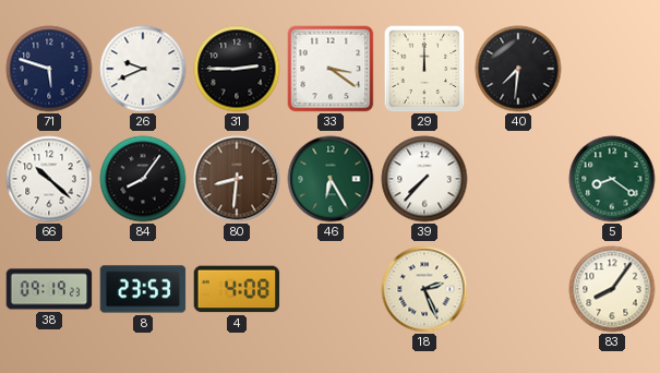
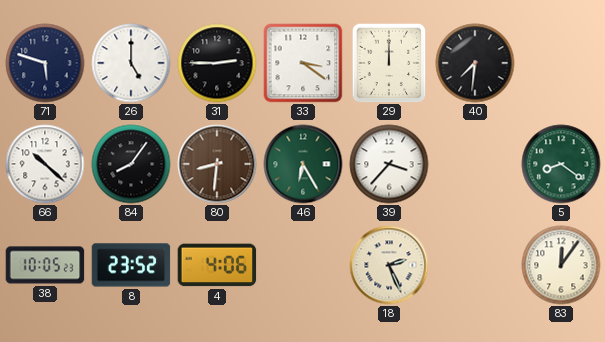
26: 9:41 -> 5:00 (131, 63)
39: 7:37 -> 3:37 (389, 164)
38: 09:19 -> 10:05 (45, 265)
8: 23:53 -> 23:52 (131, 265)
4: 4:08 -> 4:06 (217, 265)
83: 8:06 -> 12:06 (561, 265)
